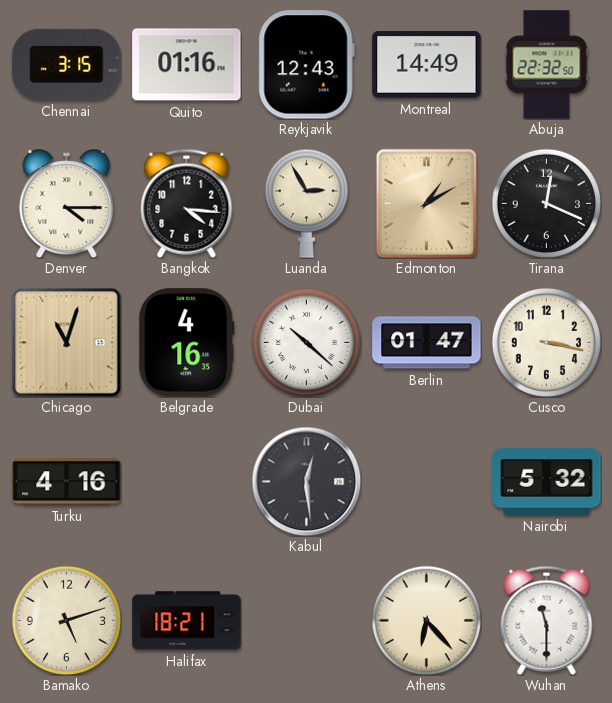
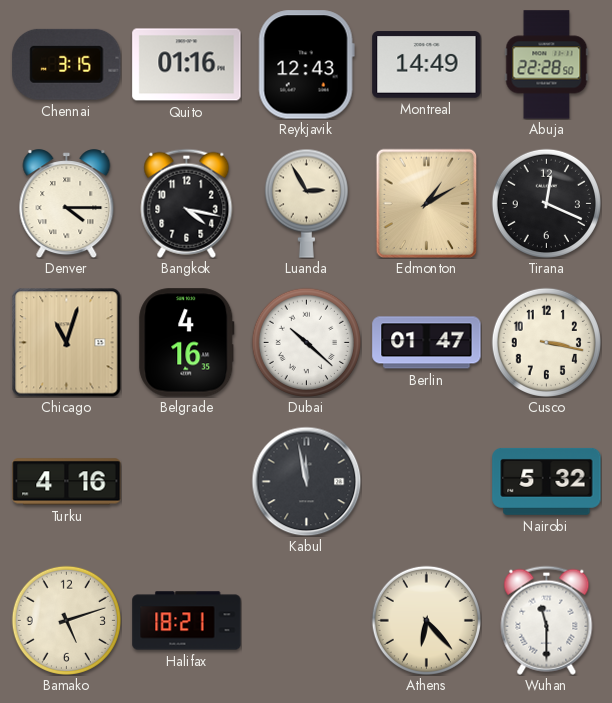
Abuja: 22:32 -> 22:28 (547, 65)
Bangkok: 4:16 -> 4:17 (187, 203)
Kabul: 12:29 -> 11:58 (306, 481)
